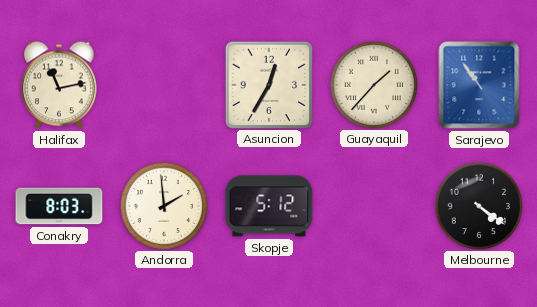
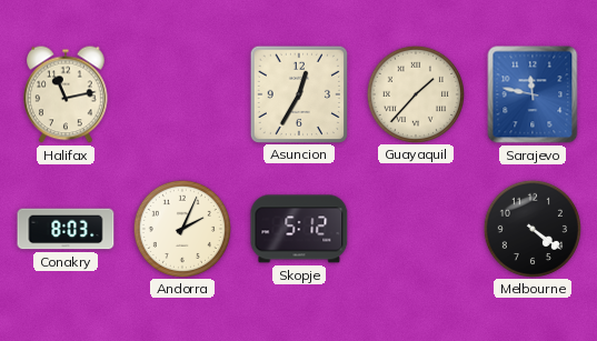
Sarajevo: 10:54 -> 11:47 (533, 94)
Andorra: 1:59 -> 2:04 (181, 228)
